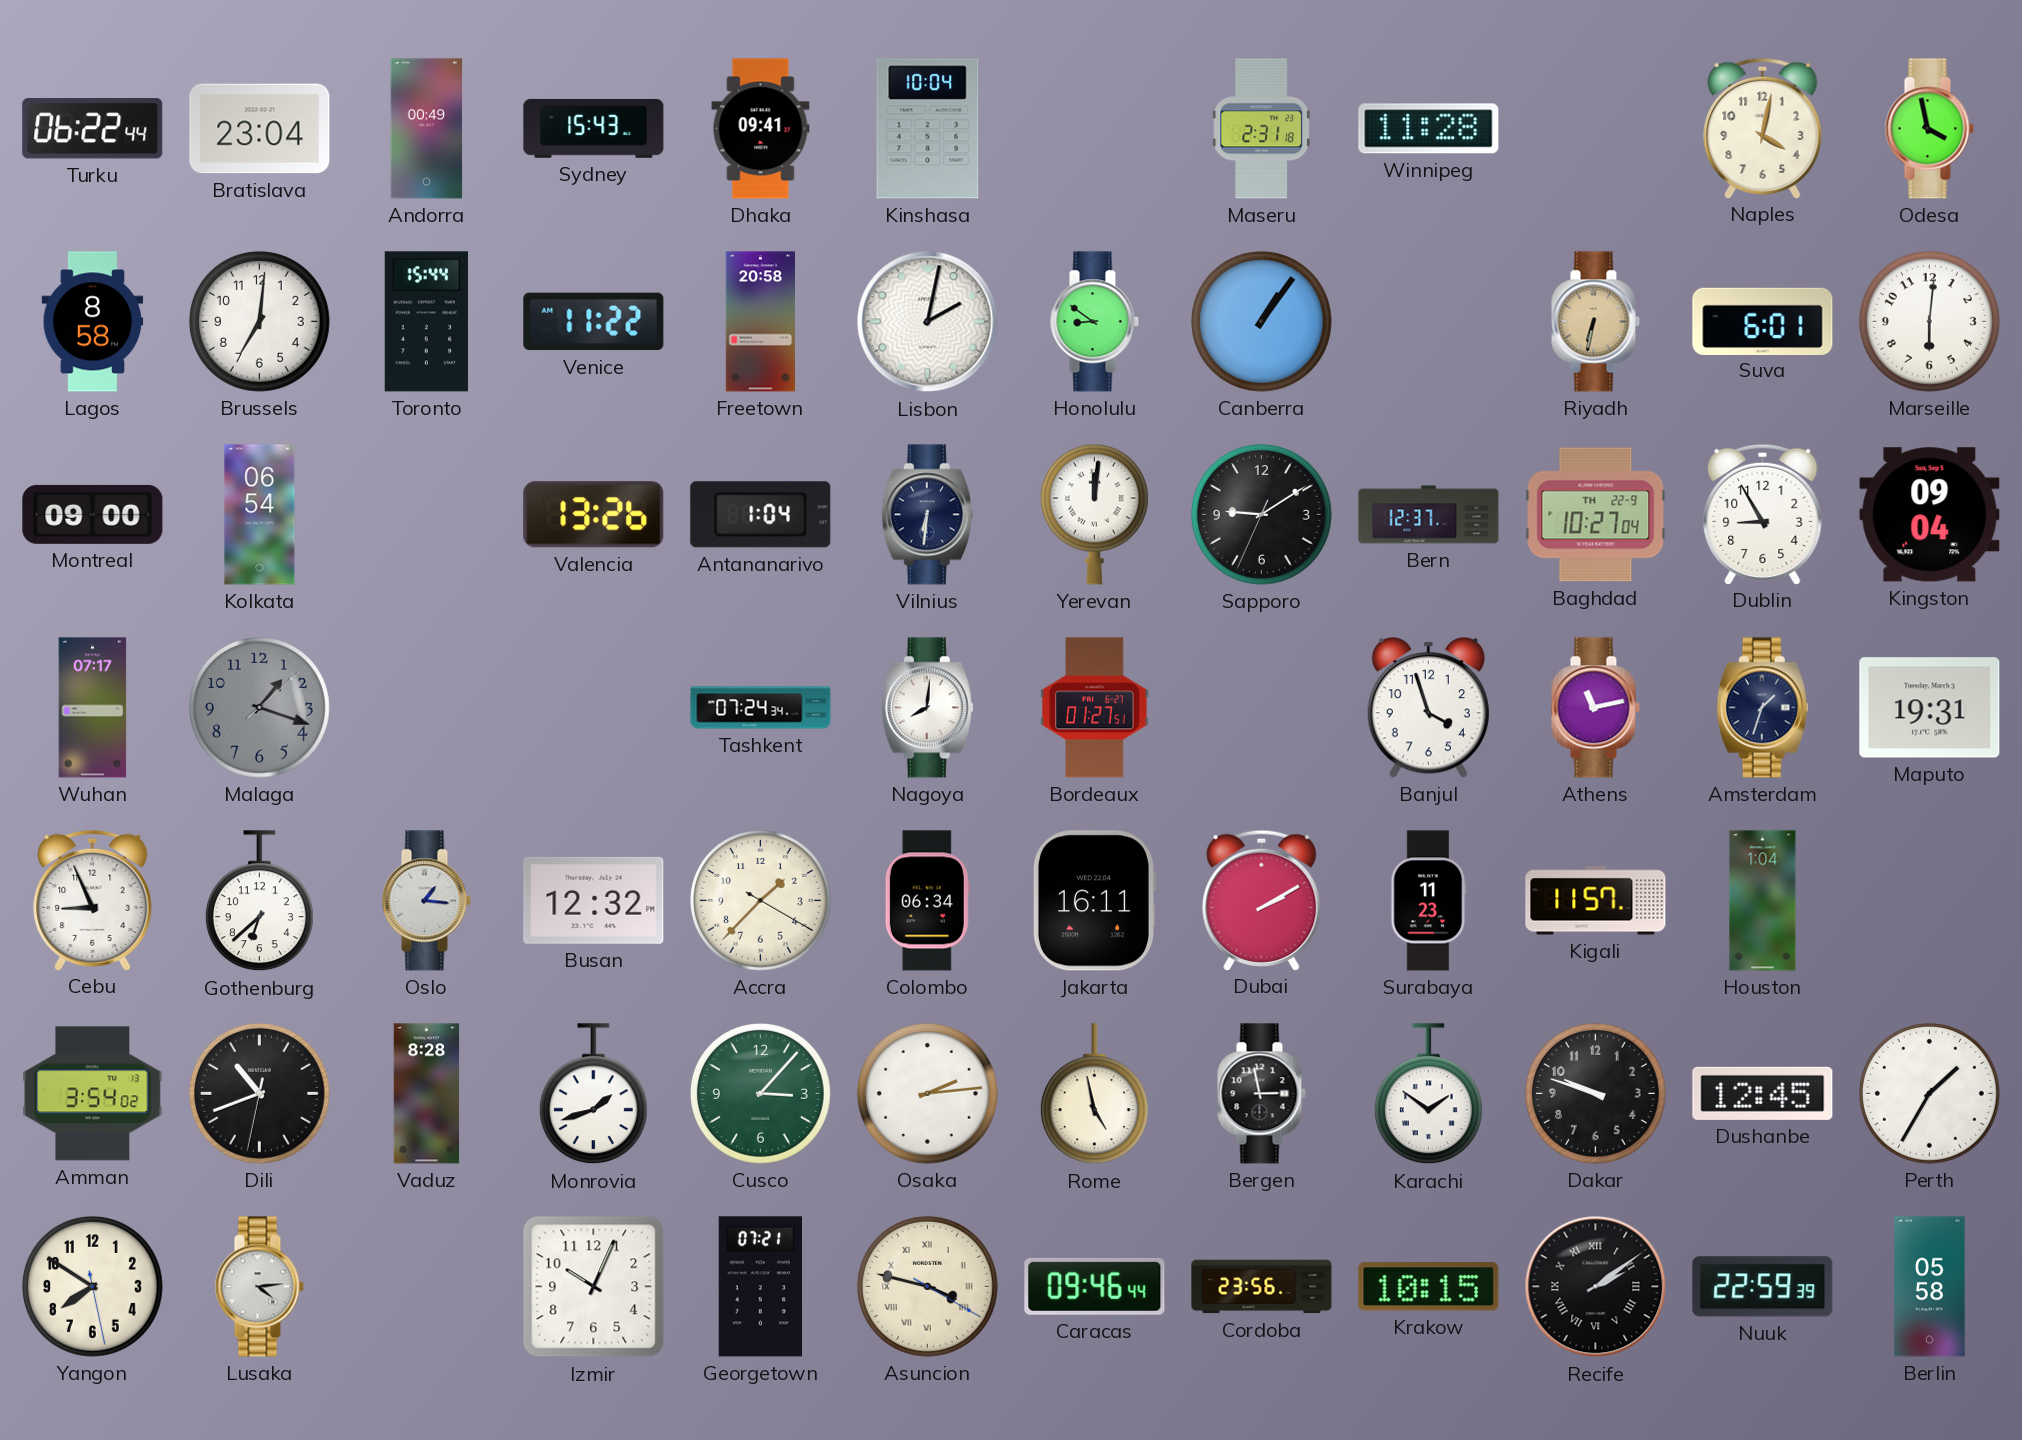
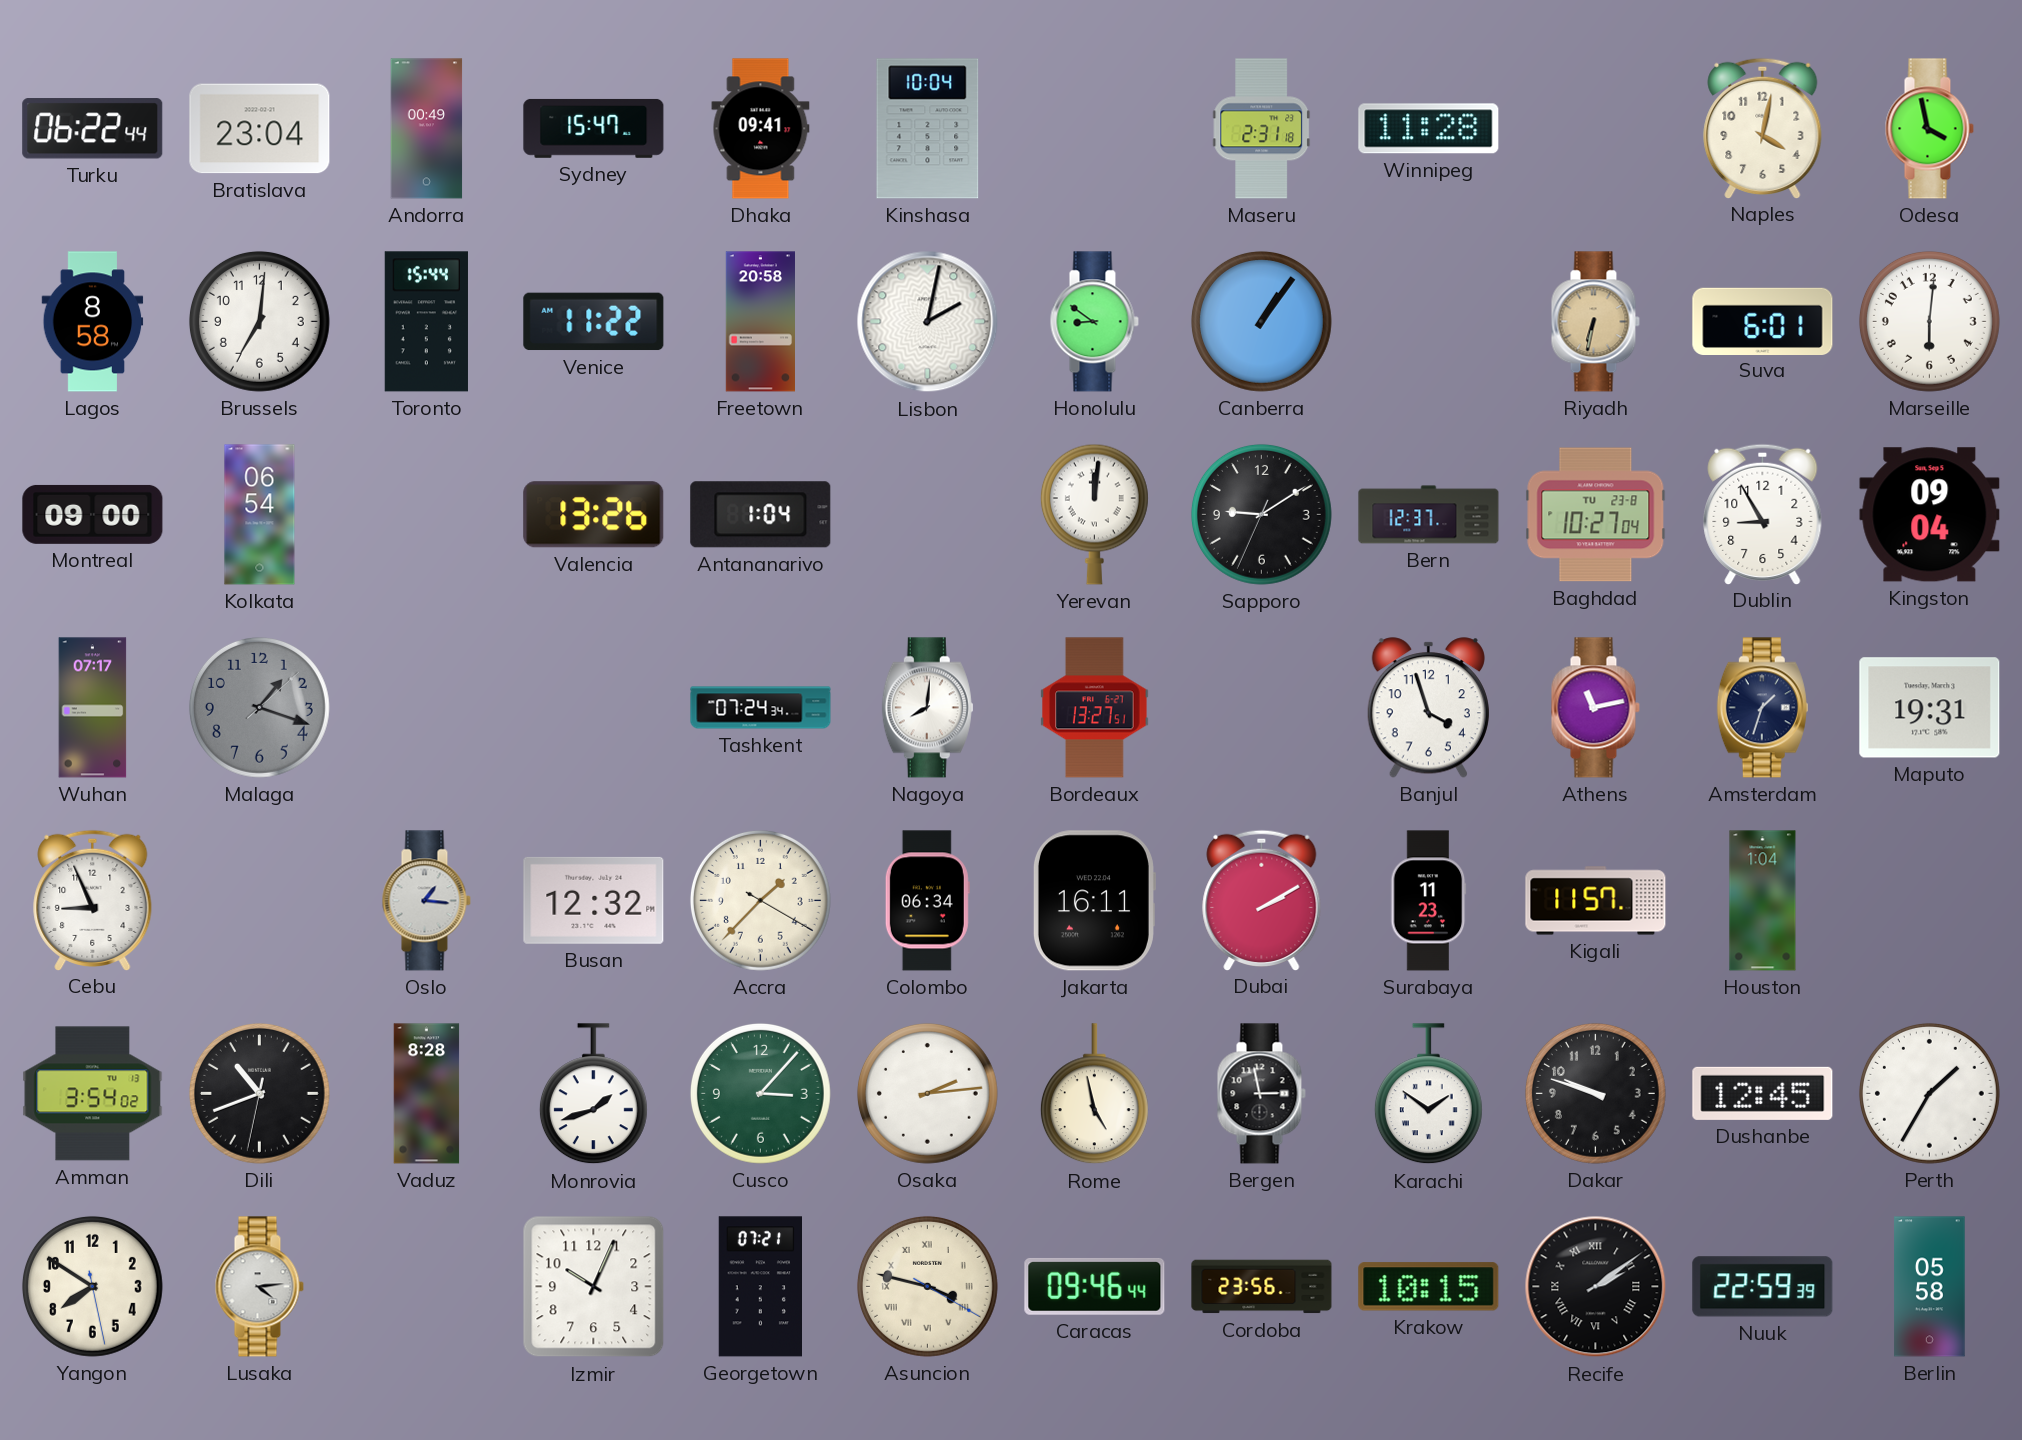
Sydney: 15:43 -> 15:47 (594, 128)
Vilnius: 6:31 -> none (927, 515)
Baghdad date: TH 22-9 -> TU 23-8 (1596, 515)
Bordeaux: 01:27 -> 13:27 (1095, 708)
Gothenburg: 6:38 -> none (259, 901)
